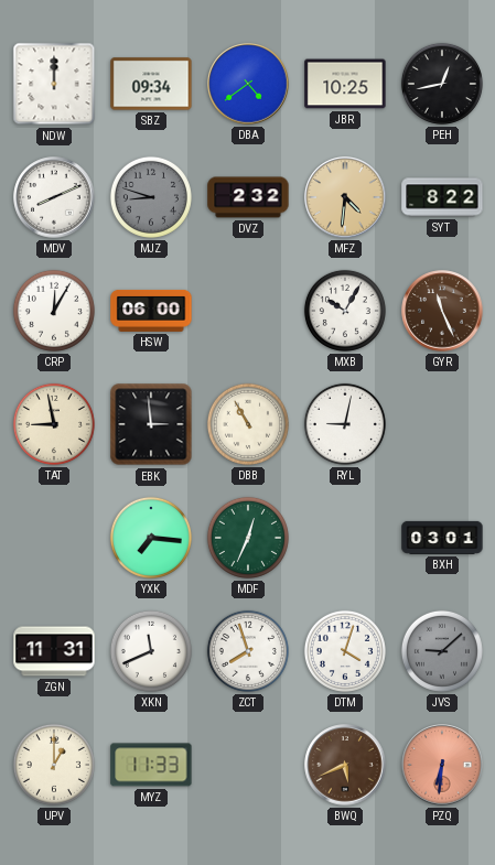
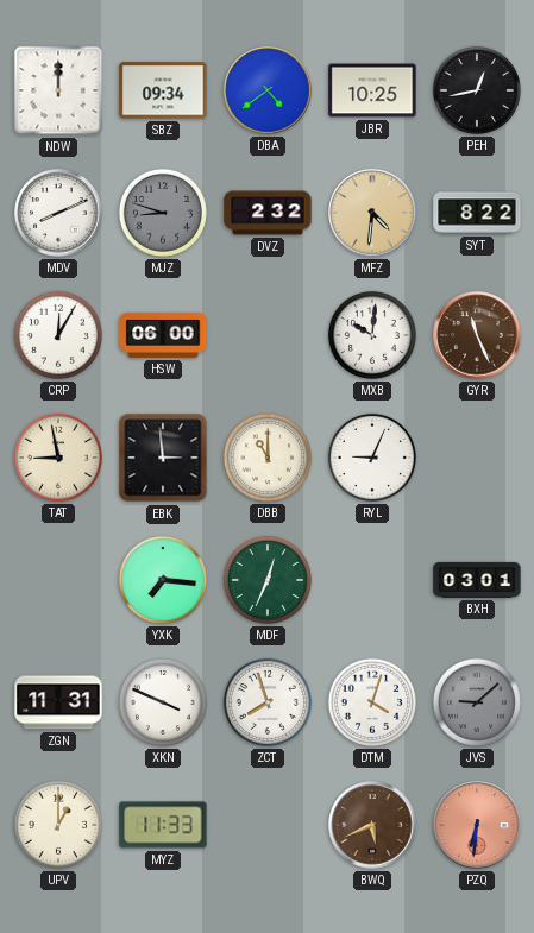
MXB: 10:05 -> 10:01 (372, 335)
DBB: 10:55 -> 11:00 (268, 458)
RYL: 9:02 -> 9:04 (372, 458)
XKN: 11:41 -> 3:49 (163, 702)
